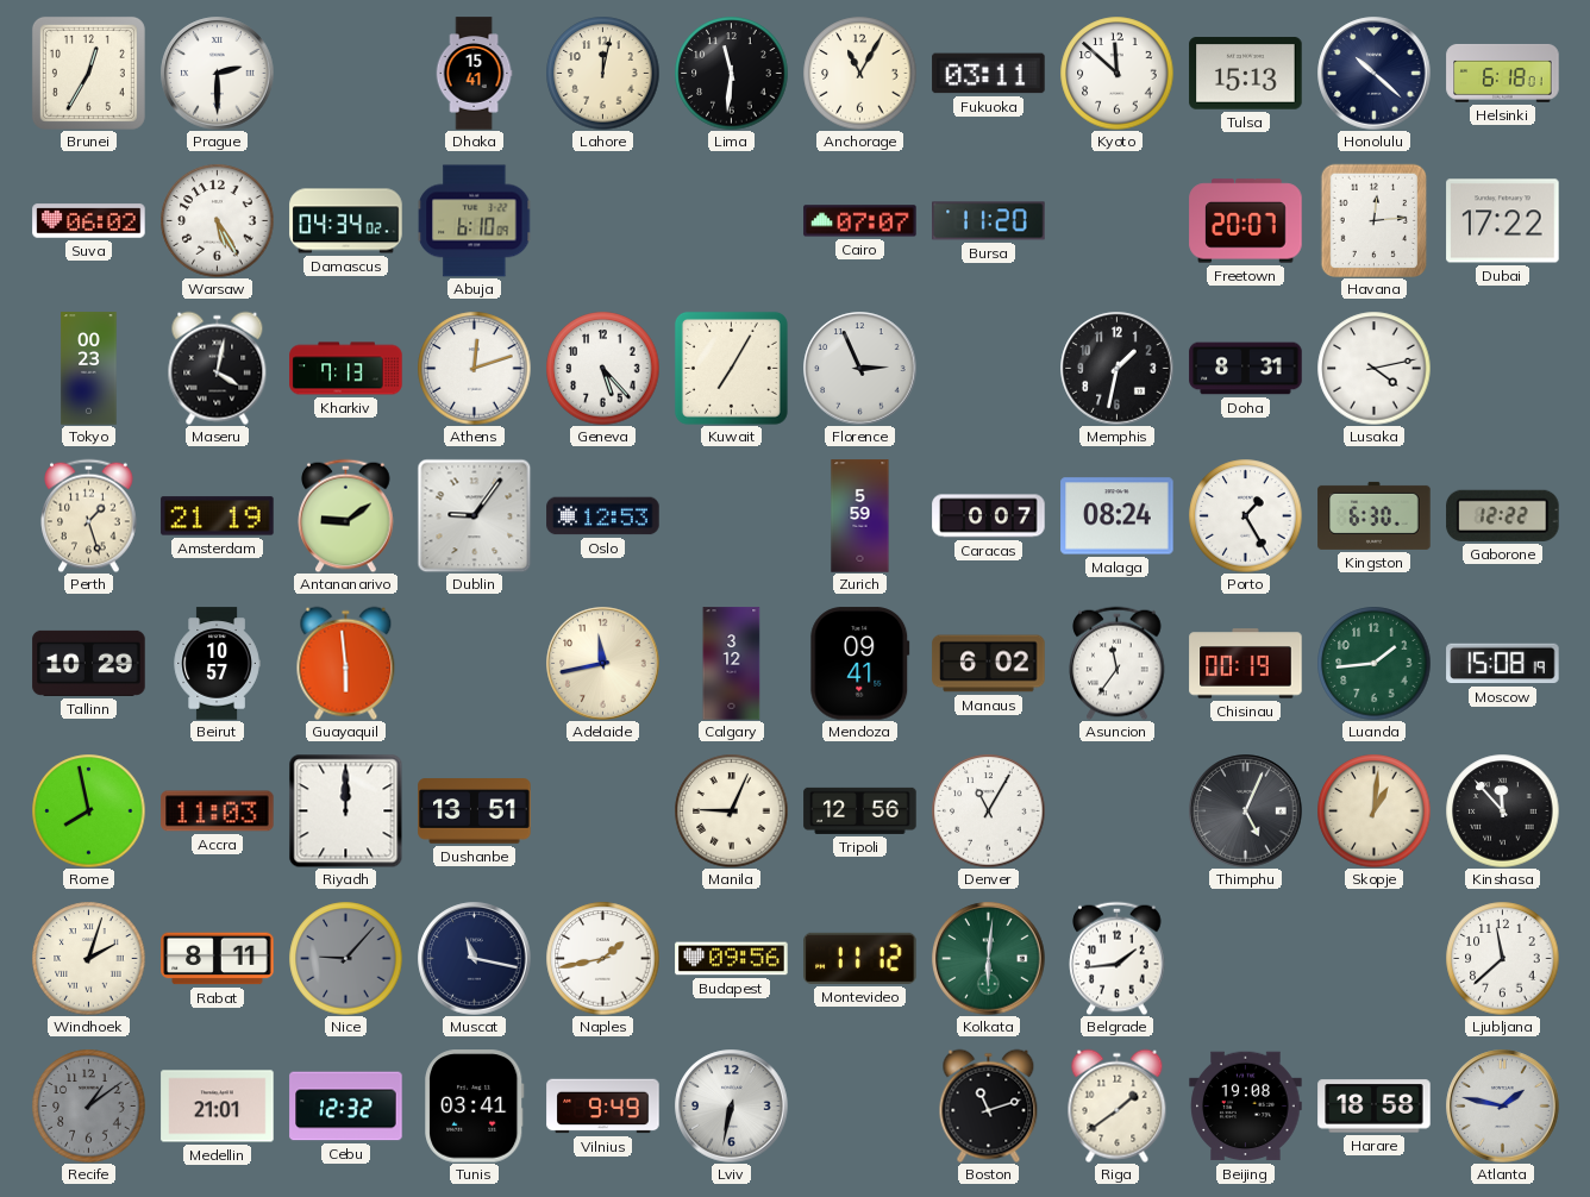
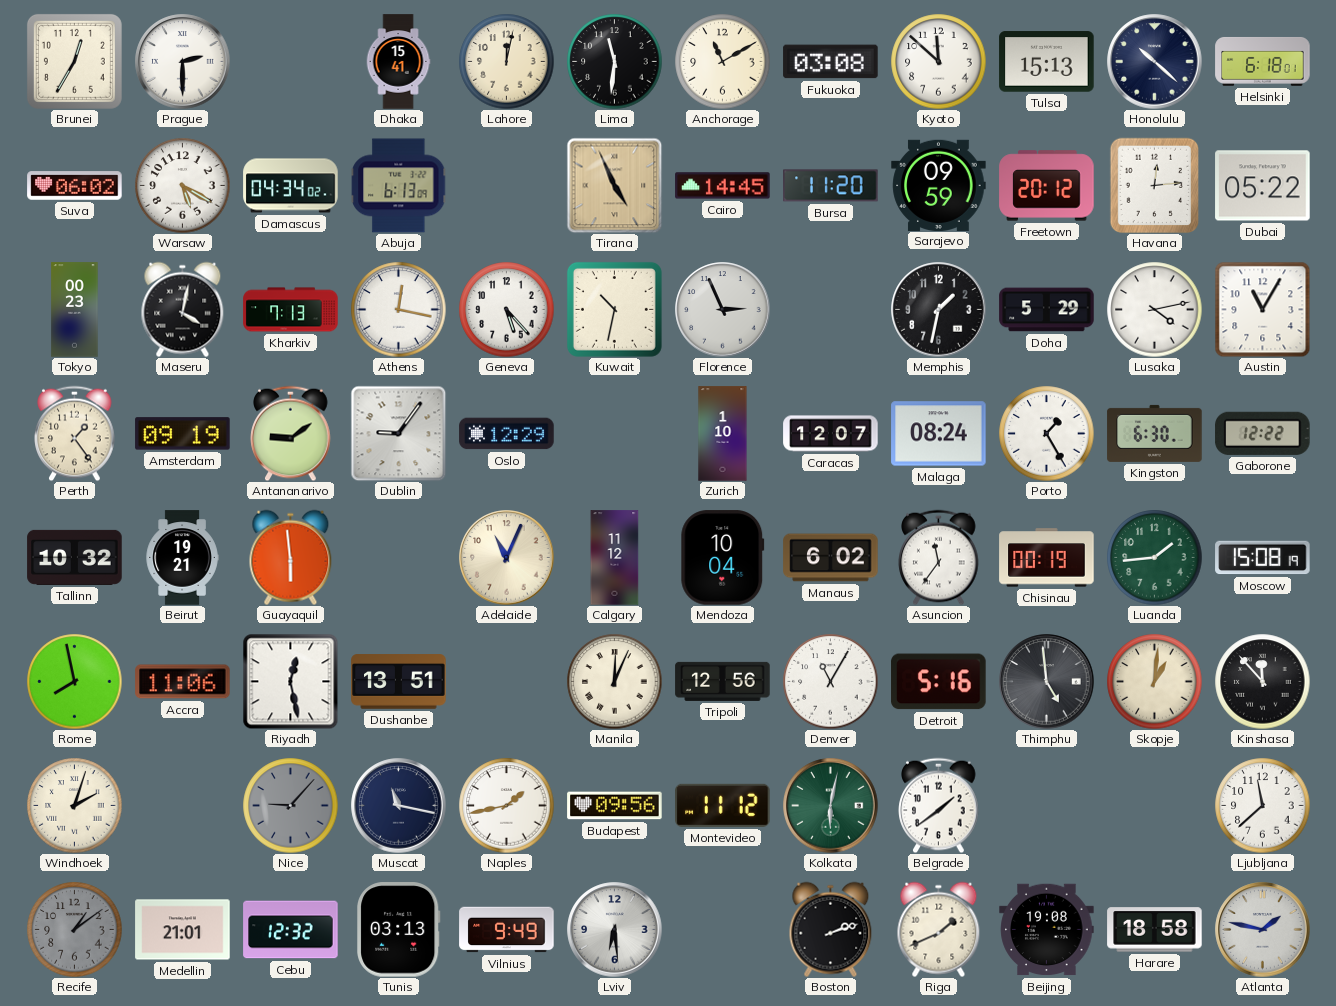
Anchorage: 11:05 -> 11:10 (722, 61)
Fukuoka: 03:11 -> 03:08 (831, 62)
Warsaw: 5:25 -> 5:20 (182, 185)
Abuja: 6:10 -> 6:13 (399, 186)
Tirana: none -> 4:56 (614, 185)
Cairo: 07:07 -> 14:45 (723, 186)
Sarajevo: none -> 09:59 (939, 185)
Freetown: 20:07 -> 20:12 (1047, 186)
Dubai: 17:22 -> 05:22 (1263, 186)
Athens: 12:12 -> 12:17 (398, 309)
Kuwait: 7:05 -> 10:32 (614, 309)
Doha: 8:31 -> 5:29 (1047, 310)
Austin: none -> 11:05 (1262, 309)
Perth: 1:27 -> 1:24 (75, 433)
Amsterdam: 21:19 -> 09:19 (183, 434)
Oslo: 12:53 -> 12:29 (507, 434)
Zurich: 5:59 -> 1:10 (723, 434)
Caracas: 0:07 -> 12:07 (831, 434)
Tallinn: 10:29 -> 10:32 (75, 557)
Beirut: 10:57 -> 19:21 (182, 558)
Adelaide: 11:43 -> 11:04 (507, 558)
Calgary: 3:12 -> 11:12 (615, 558)
Mendoza: 09:41 -> 10:04 (723, 558)
Accra: 11:03 -> 11:06 (183, 682)
Riyadh: 12:00 -> 12:28 (290, 681)
Manila: 9:04 -> 12:04 (614, 681)
Detroit: none -> 5:16 (939, 682)
Thimphu: 5:04 -> 4:59 (1047, 682)
Rabat: 8:11 -> none (218, 959)
Kolkata: 6:01 -> 6:02 (831, 806)
Belgrade: 1:44 -> 1:39 (939, 805)
Tunis: 03:41 -> 03:13 (399, 930)
Lviv: 6:32 -> 6:29 (615, 930)
Boston: 11:12 -> 2:12 (831, 929)
Riga: 1:39 -> 1:41 (939, 929)
